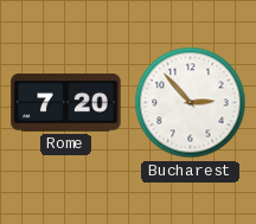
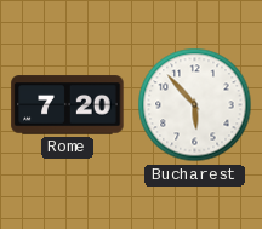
Bucharest: 2:53 -> 5:53 (195, 105)
